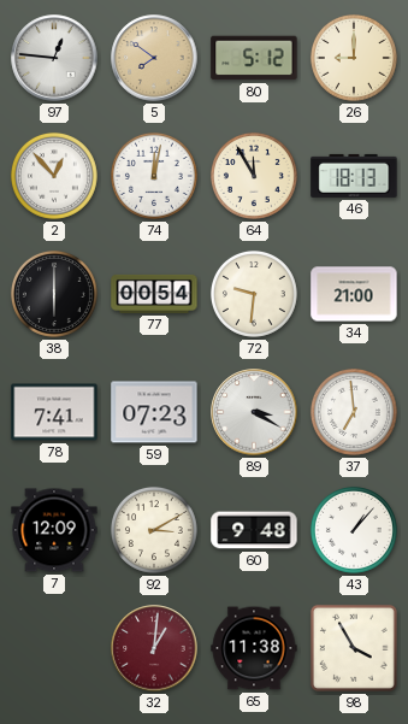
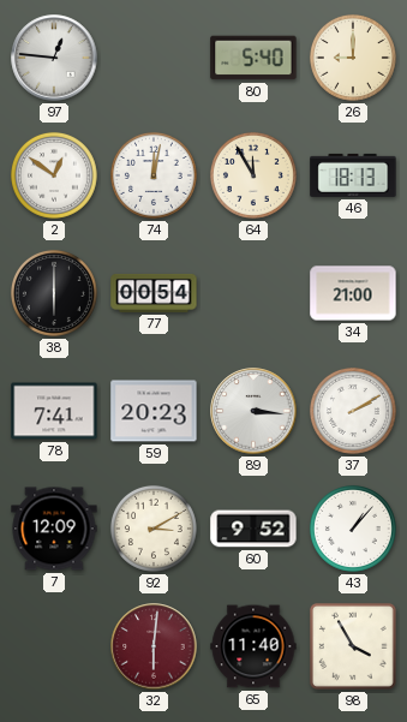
5: 7:51 -> none (154, 58)
80: 5:12 -> 5:40 (253, 58)
2: 12:53 -> 12:51 (54, 175)
72: 9:31 -> none (254, 294)
59: 07:23 -> 20:23 (154, 411)
89: 3:20 -> 3:16 (253, 411)
37: 6:59 -> 2:10 (353, 411)
60: 9:48 -> 9:52 (253, 529)
32: 1:01 -> 6:01 (154, 646)
65: 11:38 -> 11:40 (253, 646)
